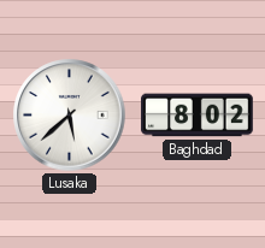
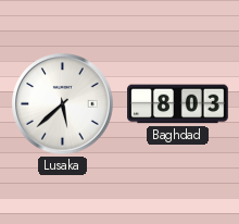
Baghdad: 8:02 -> 8:03 (178, 104)
